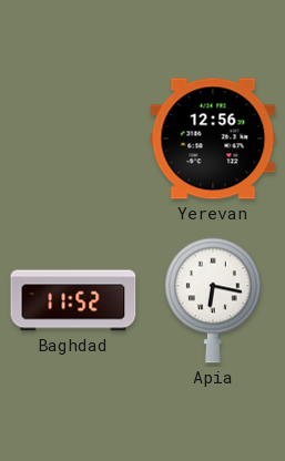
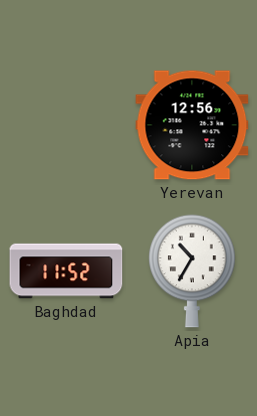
Apia: 6:17 -> 10:35 (193, 271)
